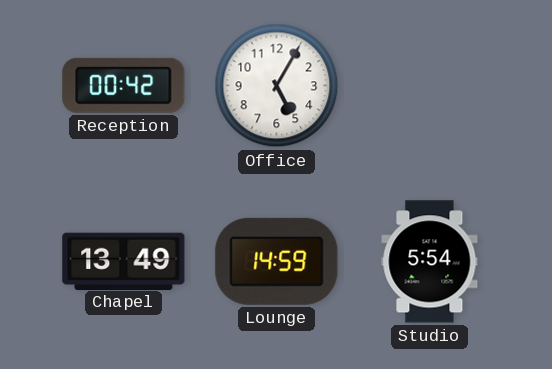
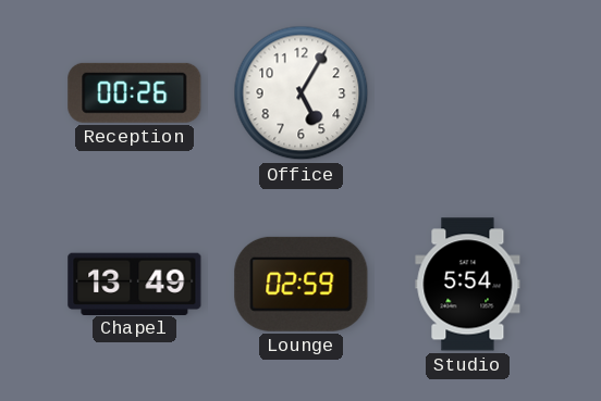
Reception: 00:42 -> 00:26 (135, 92)
Lounge: 14:59 -> 02:59 (302, 284)
